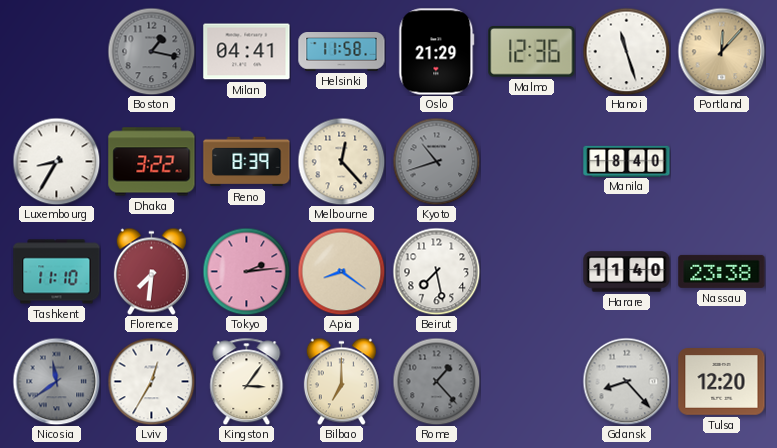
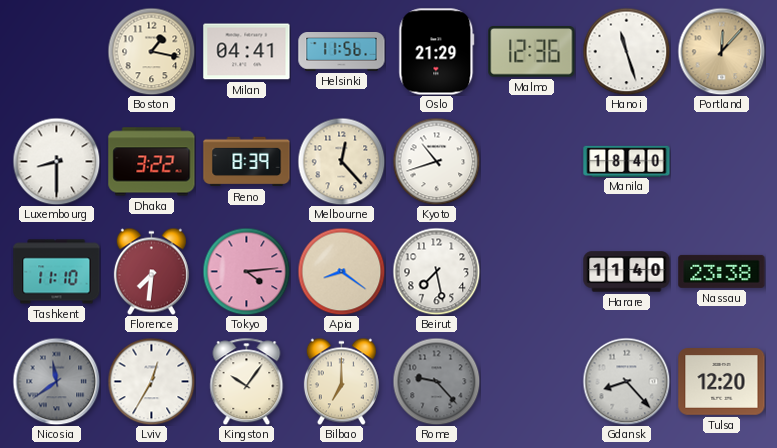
Boston dial: grey -> cream (151, 51)
Helsinki: 11:58 -> 11:56 (342, 52)
Luxembourg: 8:35 -> 8:30 (56, 161)
Kyoto dial: grey -> white (436, 161)
Tokyo: 2:14 -> 4:14 (246, 271)
Kingston: 3:06 -> 10:06 (247, 381)
Rome: 1:23 -> 9:23 (436, 381)
